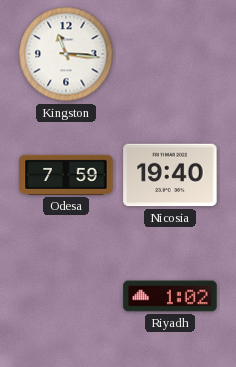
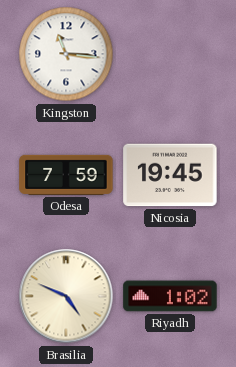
Nicosia: 19:40 -> 19:45 (170, 175)
Brasilia: none -> 4:49 (66, 296)
